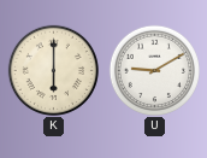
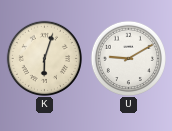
K: 6:00 -> 6:03 (44, 58)
